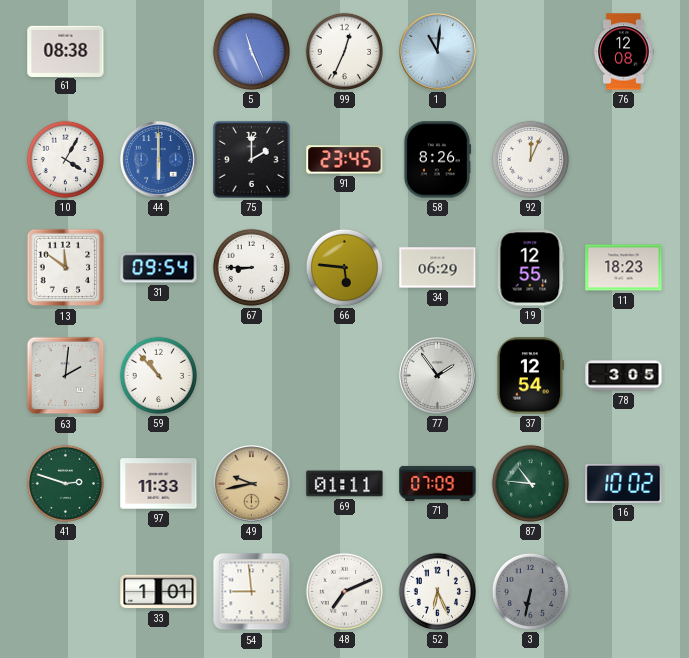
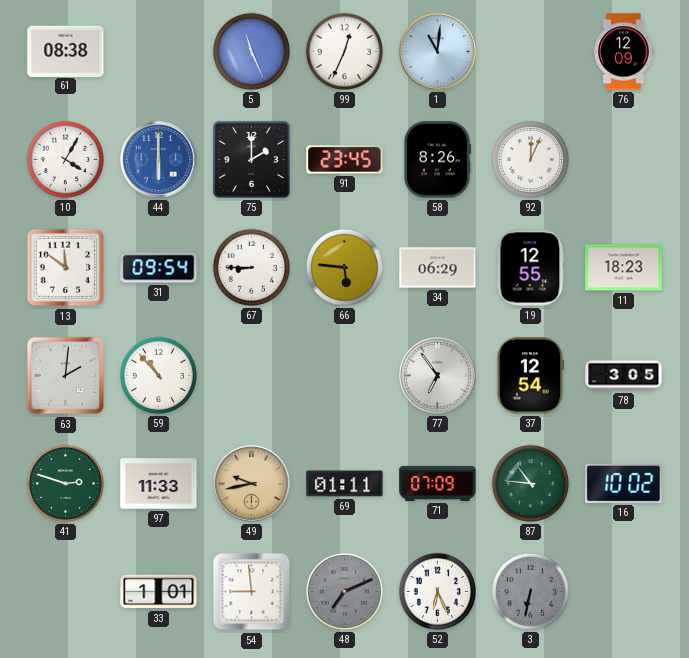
76: 12:08 -> 12:09 (624, 52)
77: 1:54 -> 6:54 (438, 376)
48 dial: white -> grey (344, 591)
